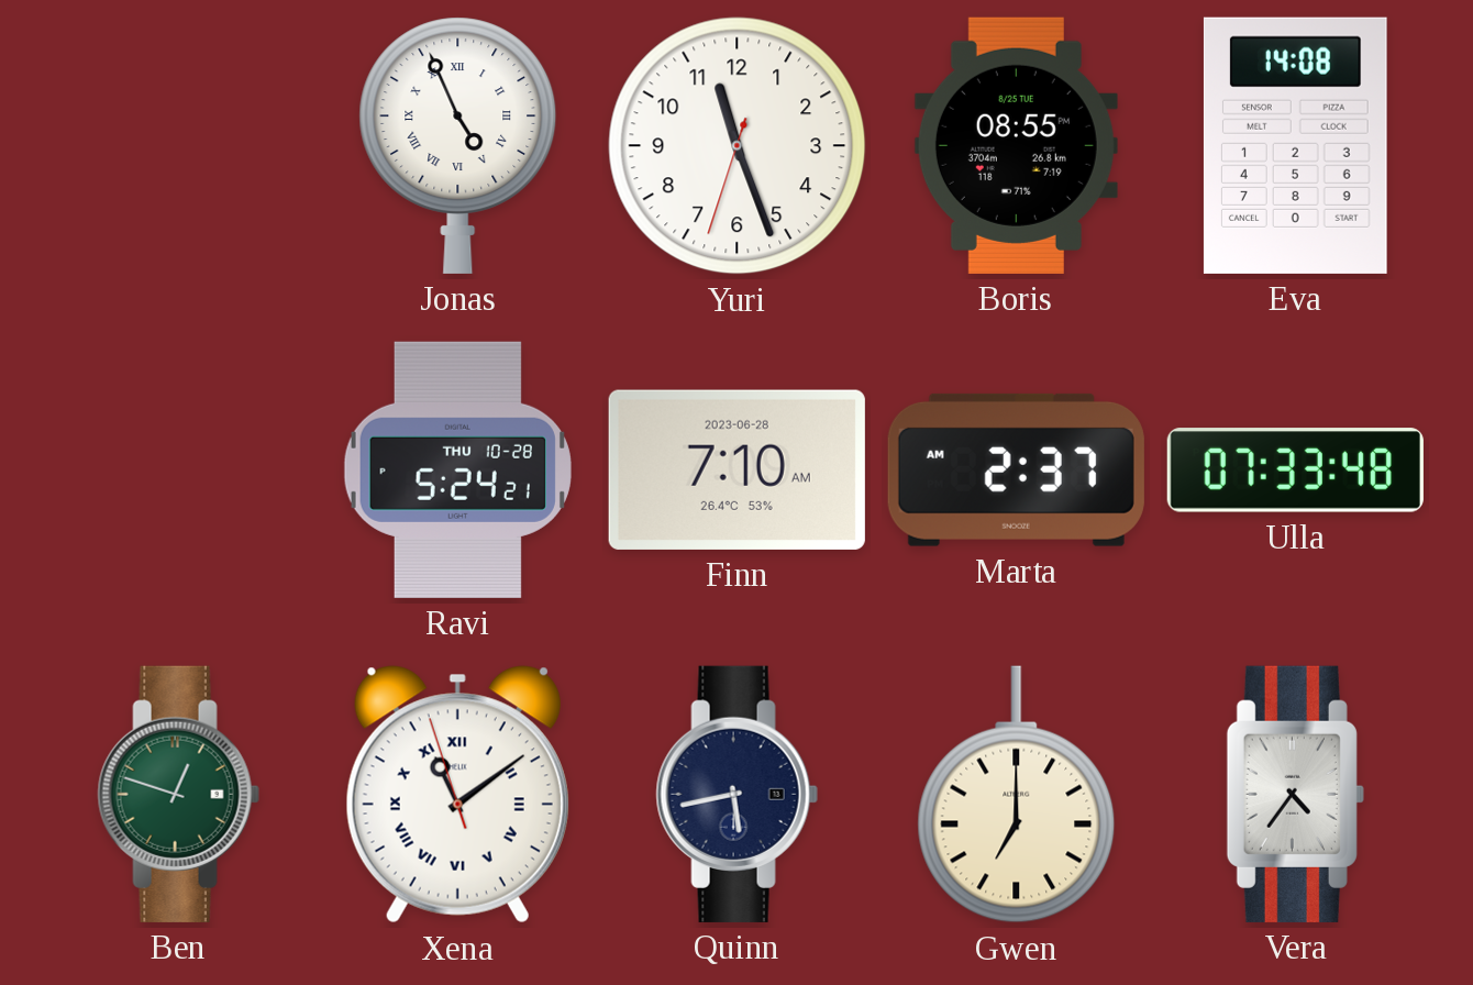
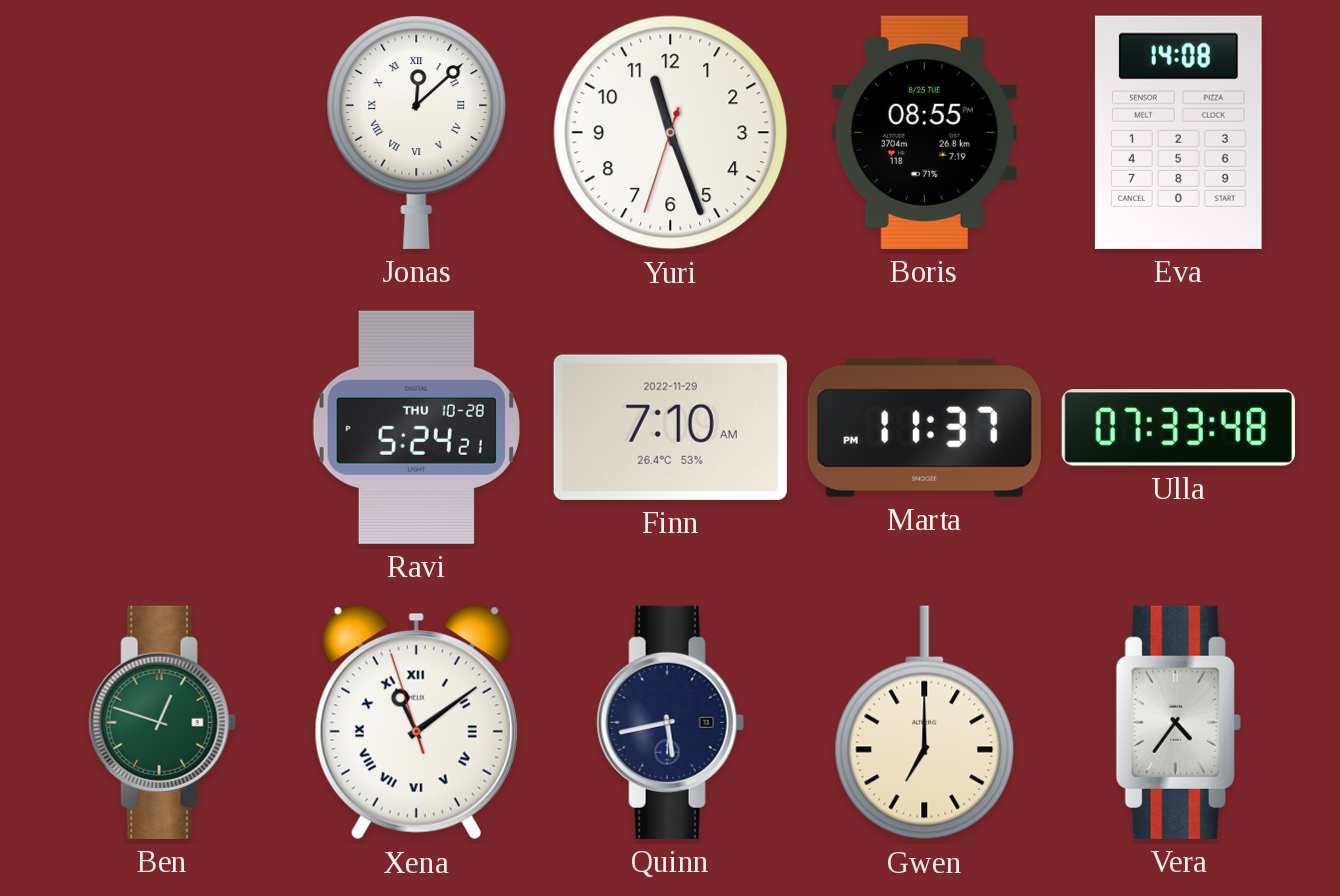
Jonas: 4:56 -> 12:08 (417, 132)
Finn date: 2023-06-28 -> 2022-11-29 (670, 427)
Marta: 2:37 -> 11:37 (924, 427)
